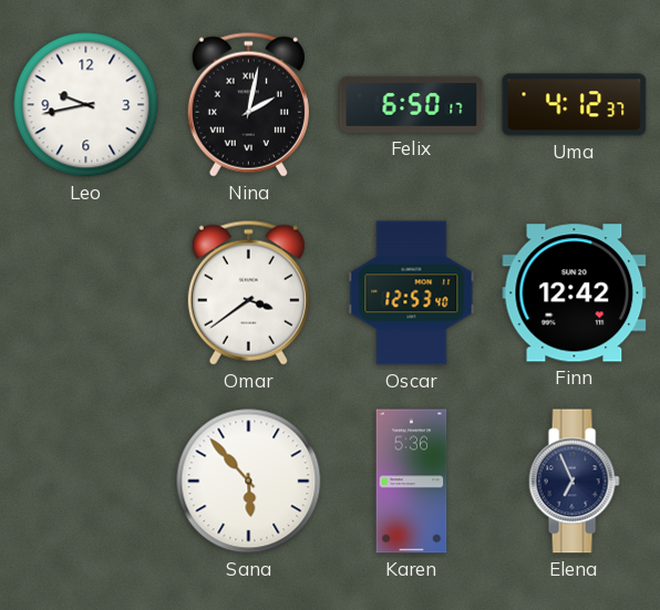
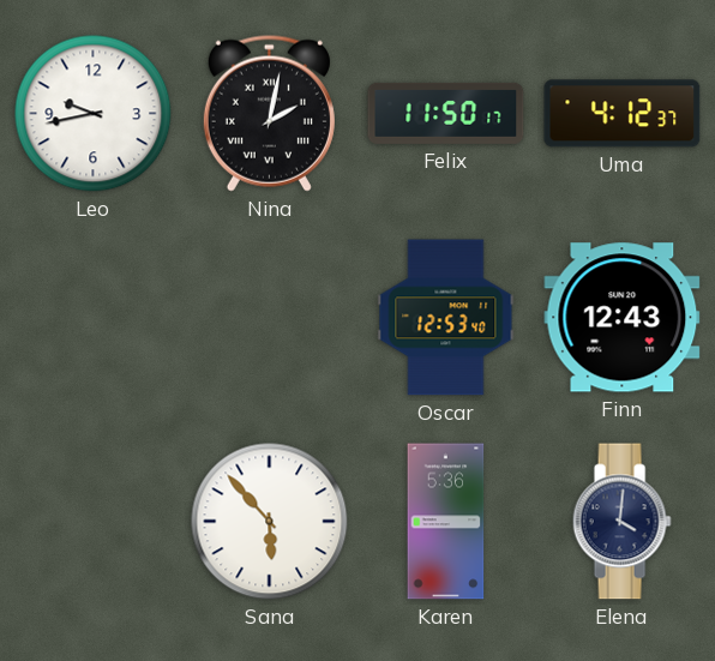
Felix: 6:50 -> 11:50 (446, 113)
Omar: 3:39 -> none (248, 292)
Finn: 12:42 -> 12:43 (623, 318)
Elena: 6:56 -> 4:01 (621, 522)
